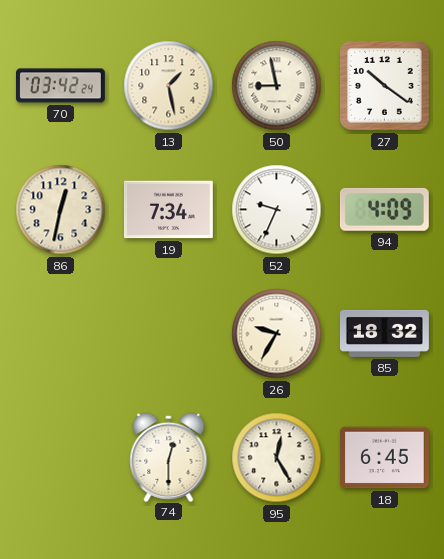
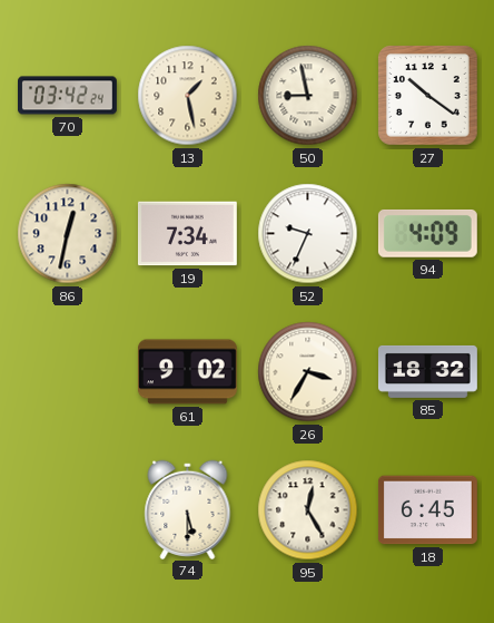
61: none -> 9:02 (187, 372)
26: 9:35 -> 3:35 (308, 372)
74: 12:30 -> 5:30 (188, 509)
